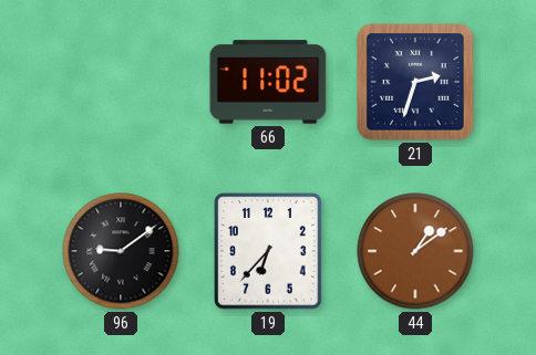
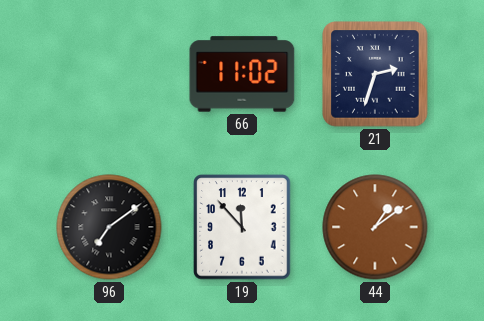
96: 9:09 -> 7:09 (109, 227)
19: 6:37 -> 11:53 (242, 227)
